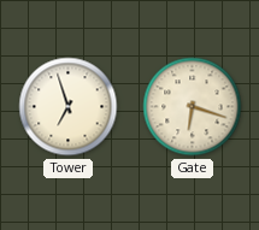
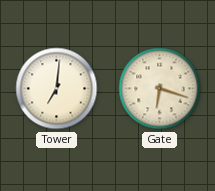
Tower: 6:57 -> 7:01 (57, 89)
